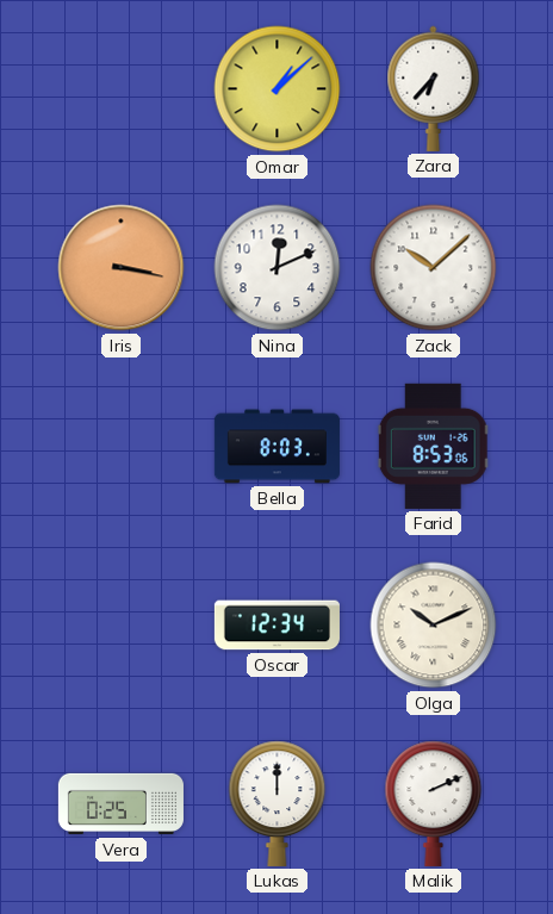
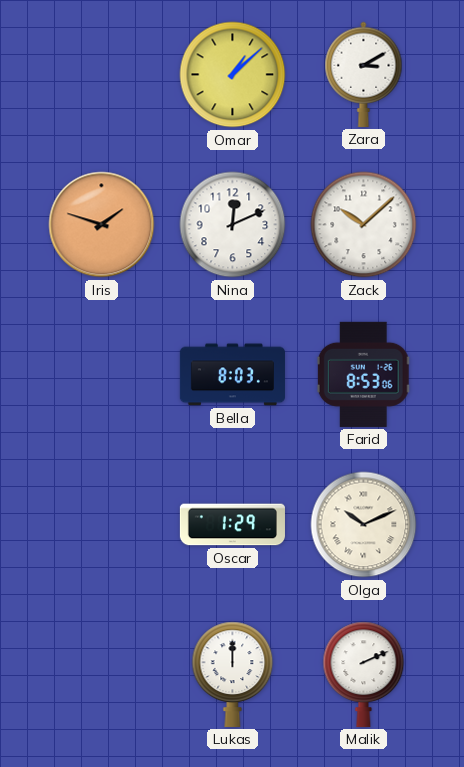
Zara: 6:37 -> 3:10 (364, 74)
Iris: 3:17 -> 1:48 (102, 225)
Oscar: 12:34 -> 1:29 (232, 525)
Vera: 0:25 -> none (120, 804)
